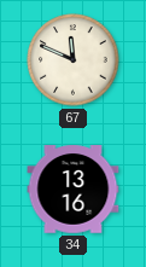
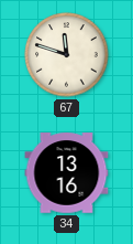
67: 11:49 -> 11:48 (67, 55)
